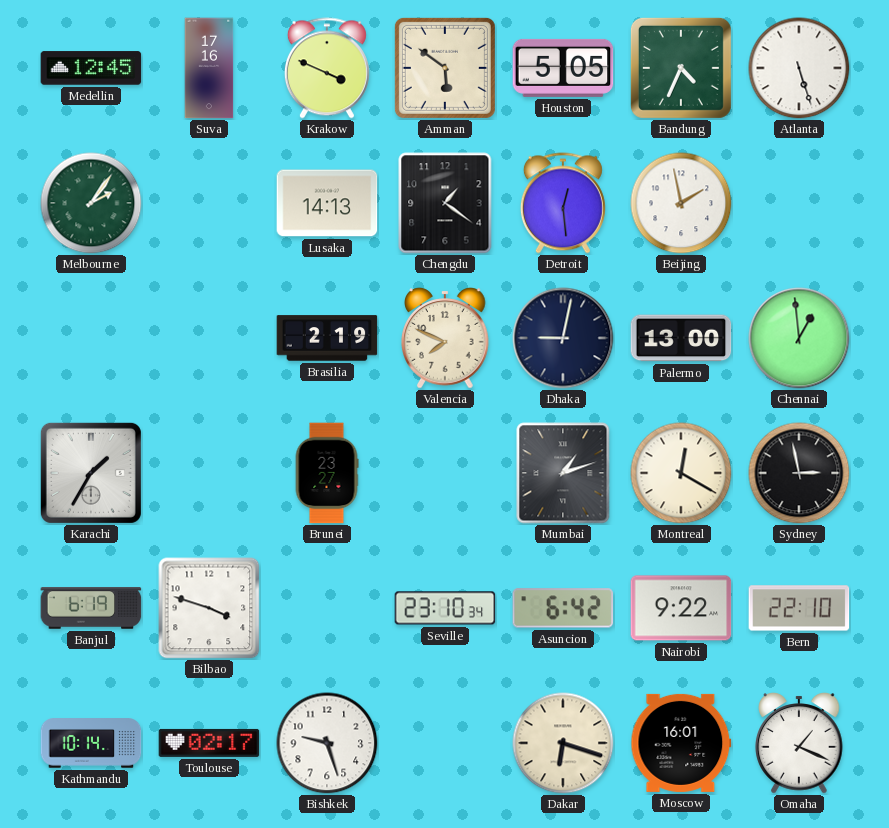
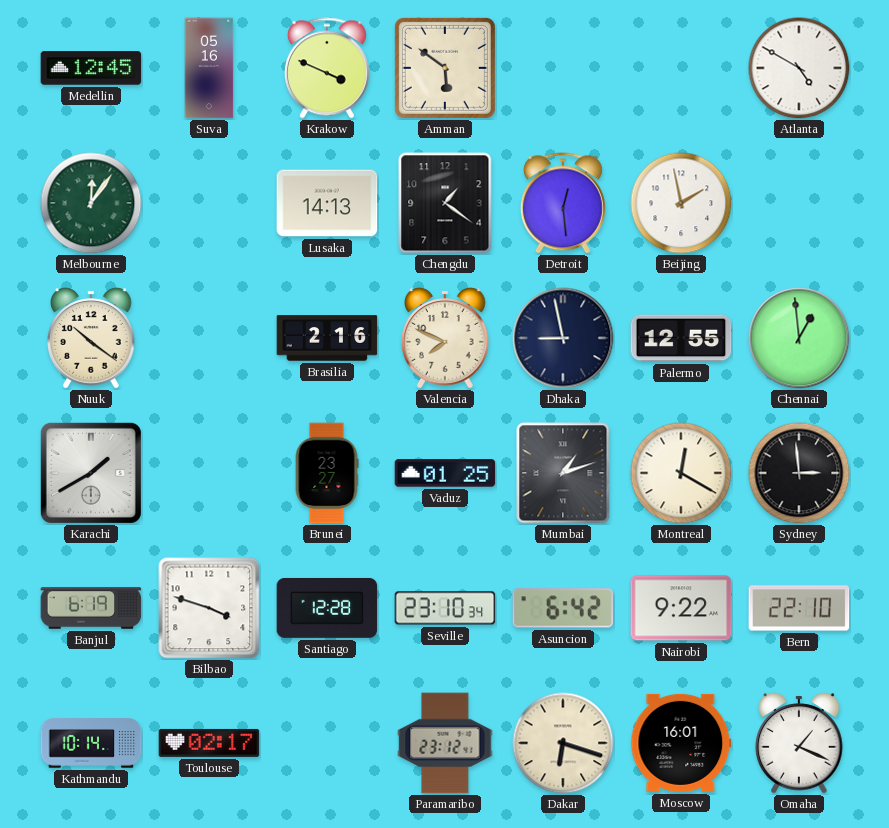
Suva: 17:16 -> 05:16 (209, 68)
Houston: 5:05 -> none (563, 68)
Bandung: 4:34 -> none (681, 68)
Atlanta: 5:27 -> 4:50 (799, 68)
Melbourne: 2:06 -> 12:06 (91, 203)
Nuuk: none -> 10:21 (91, 338)
Brasilia: 2:19 -> 2:16 (327, 338)
Dhaka: 9:02 -> 8:58 (563, 338)
Palermo: 13:00 -> 12:55 (681, 338)
Karachi: 1:35 -> 1:40 (91, 473)
Vaduz: none -> 01:25 (445, 473)
Sydney: 2:58 -> 2:59 (799, 473)
Santiago: none -> 12:28 (327, 608)
Bishkek: 9:27 -> none (327, 743)
Paramaribo: none -> 23:12 (445, 743)
